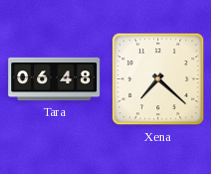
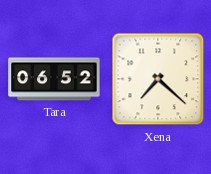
Tara: 06:48 -> 06:52 (54, 79)
